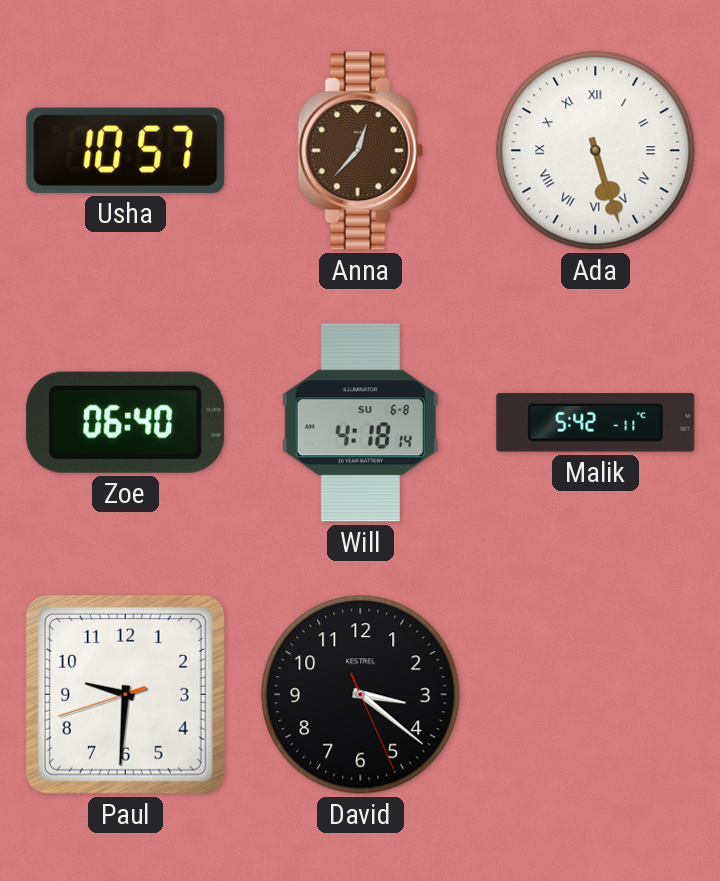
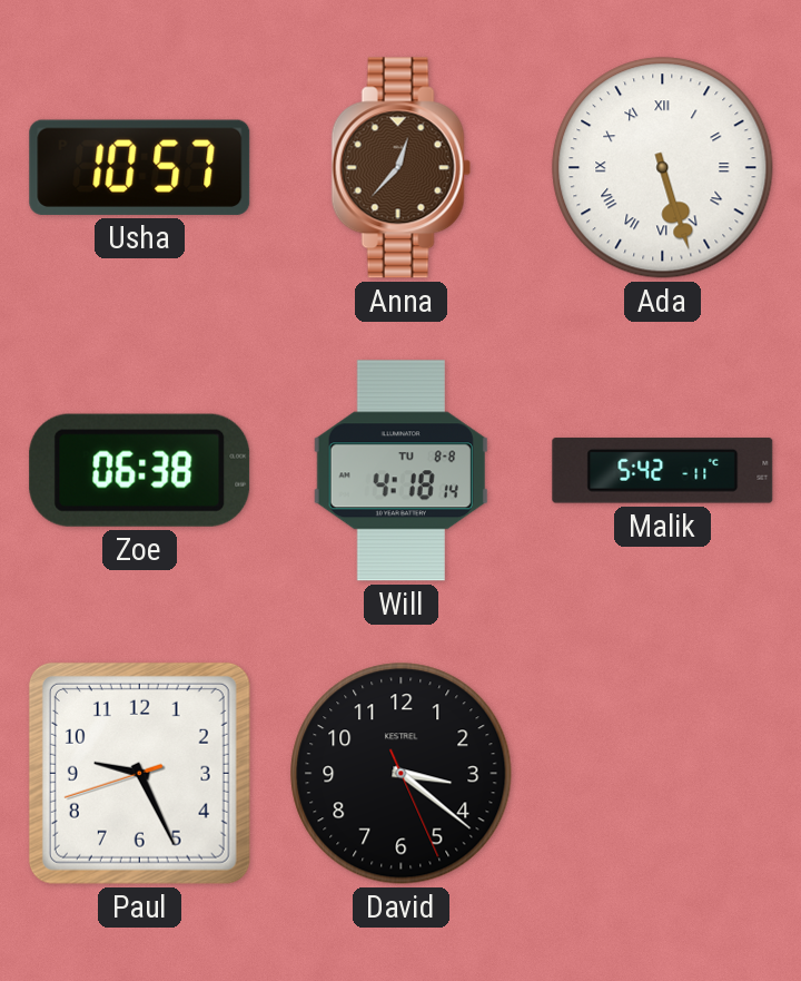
Zoe: 06:40 -> 06:38 (140, 470)
Will date: SU 6-8 -> TU 8-8 (400, 471)
Paul: 9:30 -> 9:25 (139, 773)
